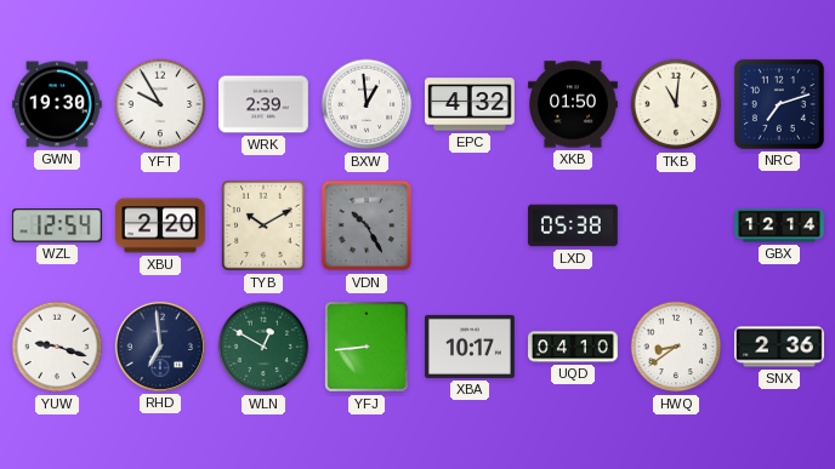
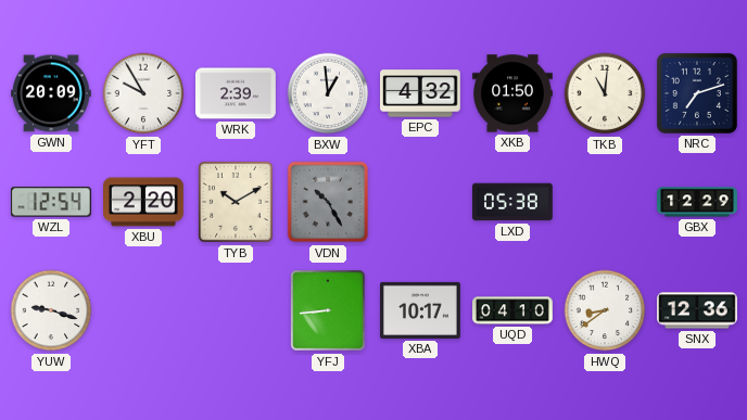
GWN: 19:30 -> 20:09 (52, 93)
GBX: 12:14 -> 12:29 (697, 202)
RHD: 6:59 -> none (160, 347)
WLN: 12:50 -> none (263, 347)
SNX: 2:36 -> 12:36 (698, 310)
